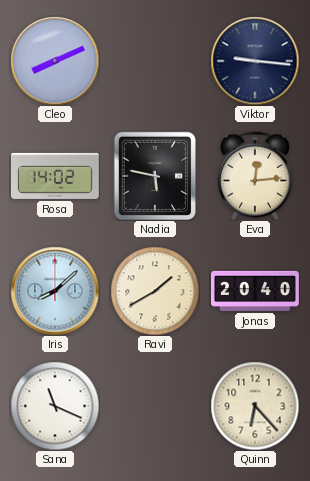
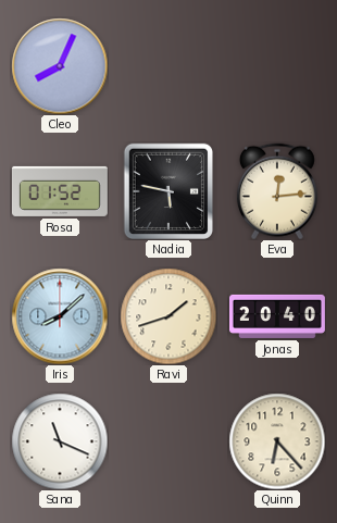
Cleo: 8:11 -> 8:04 (60, 66)
Viktor: 9:16 -> none (255, 61)
Rosa: 14:02 -> 01:52 (60, 191)
Ravi: 1:40 -> 1:42 (168, 316)
